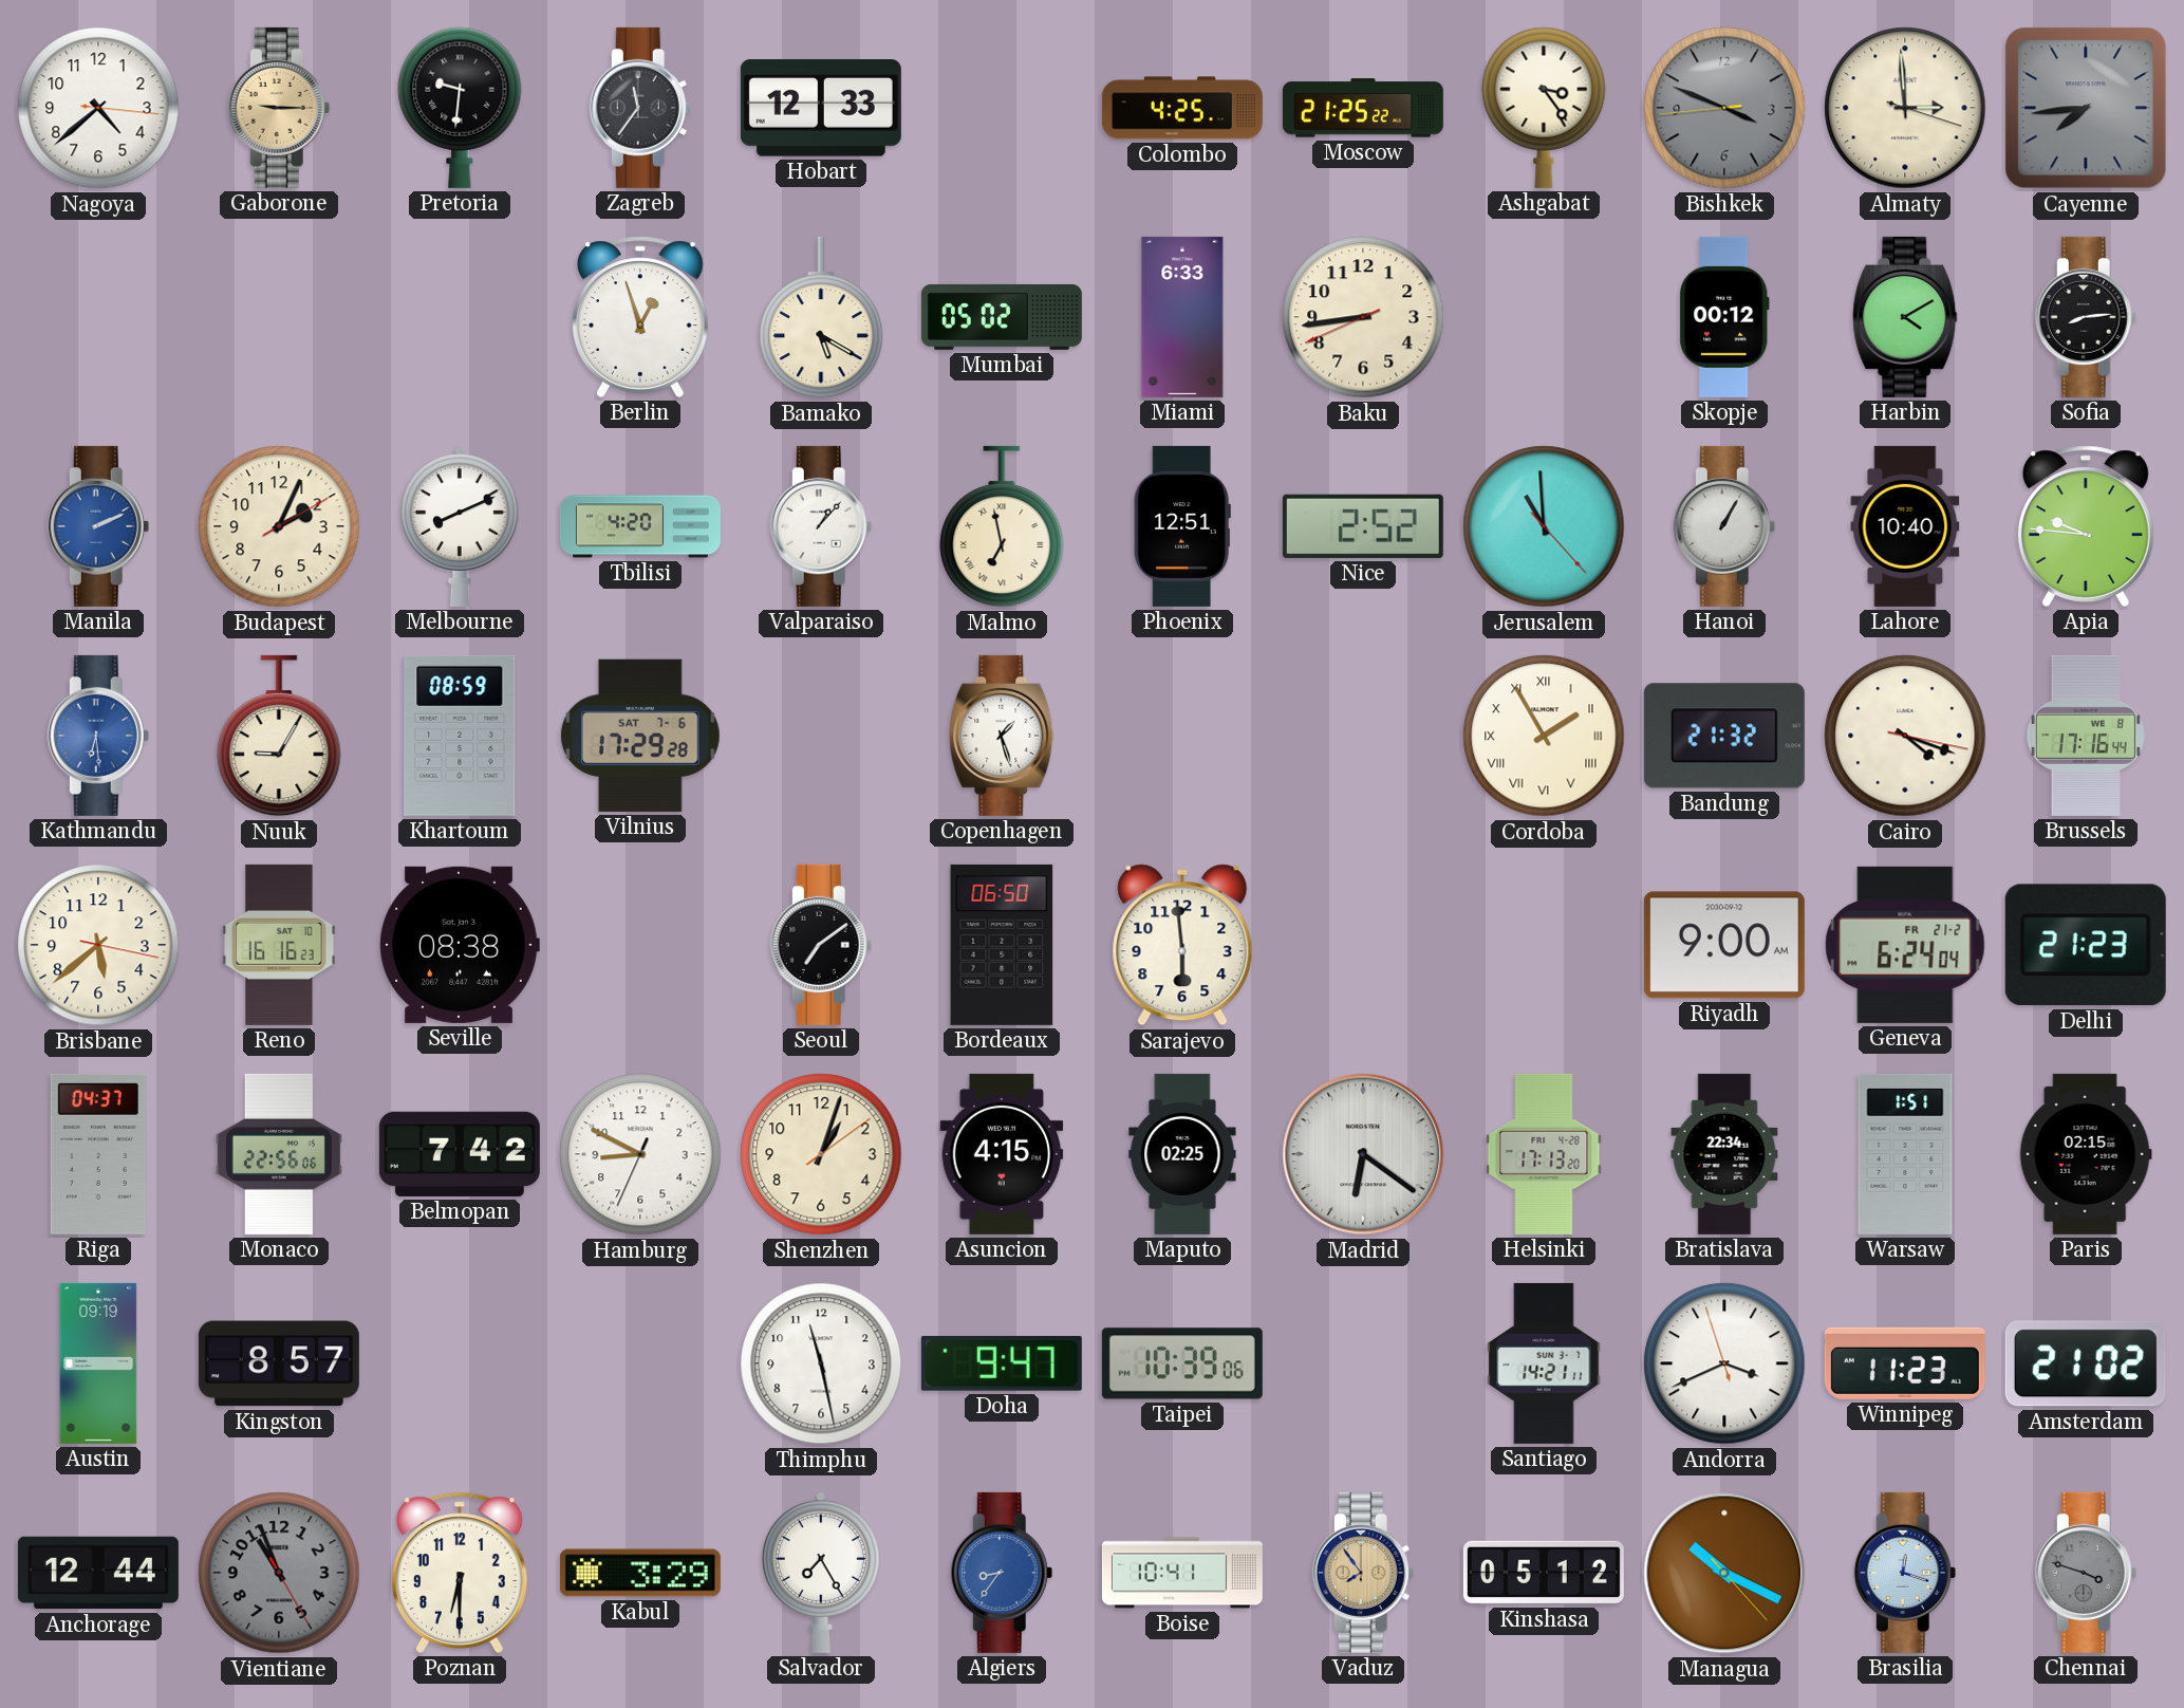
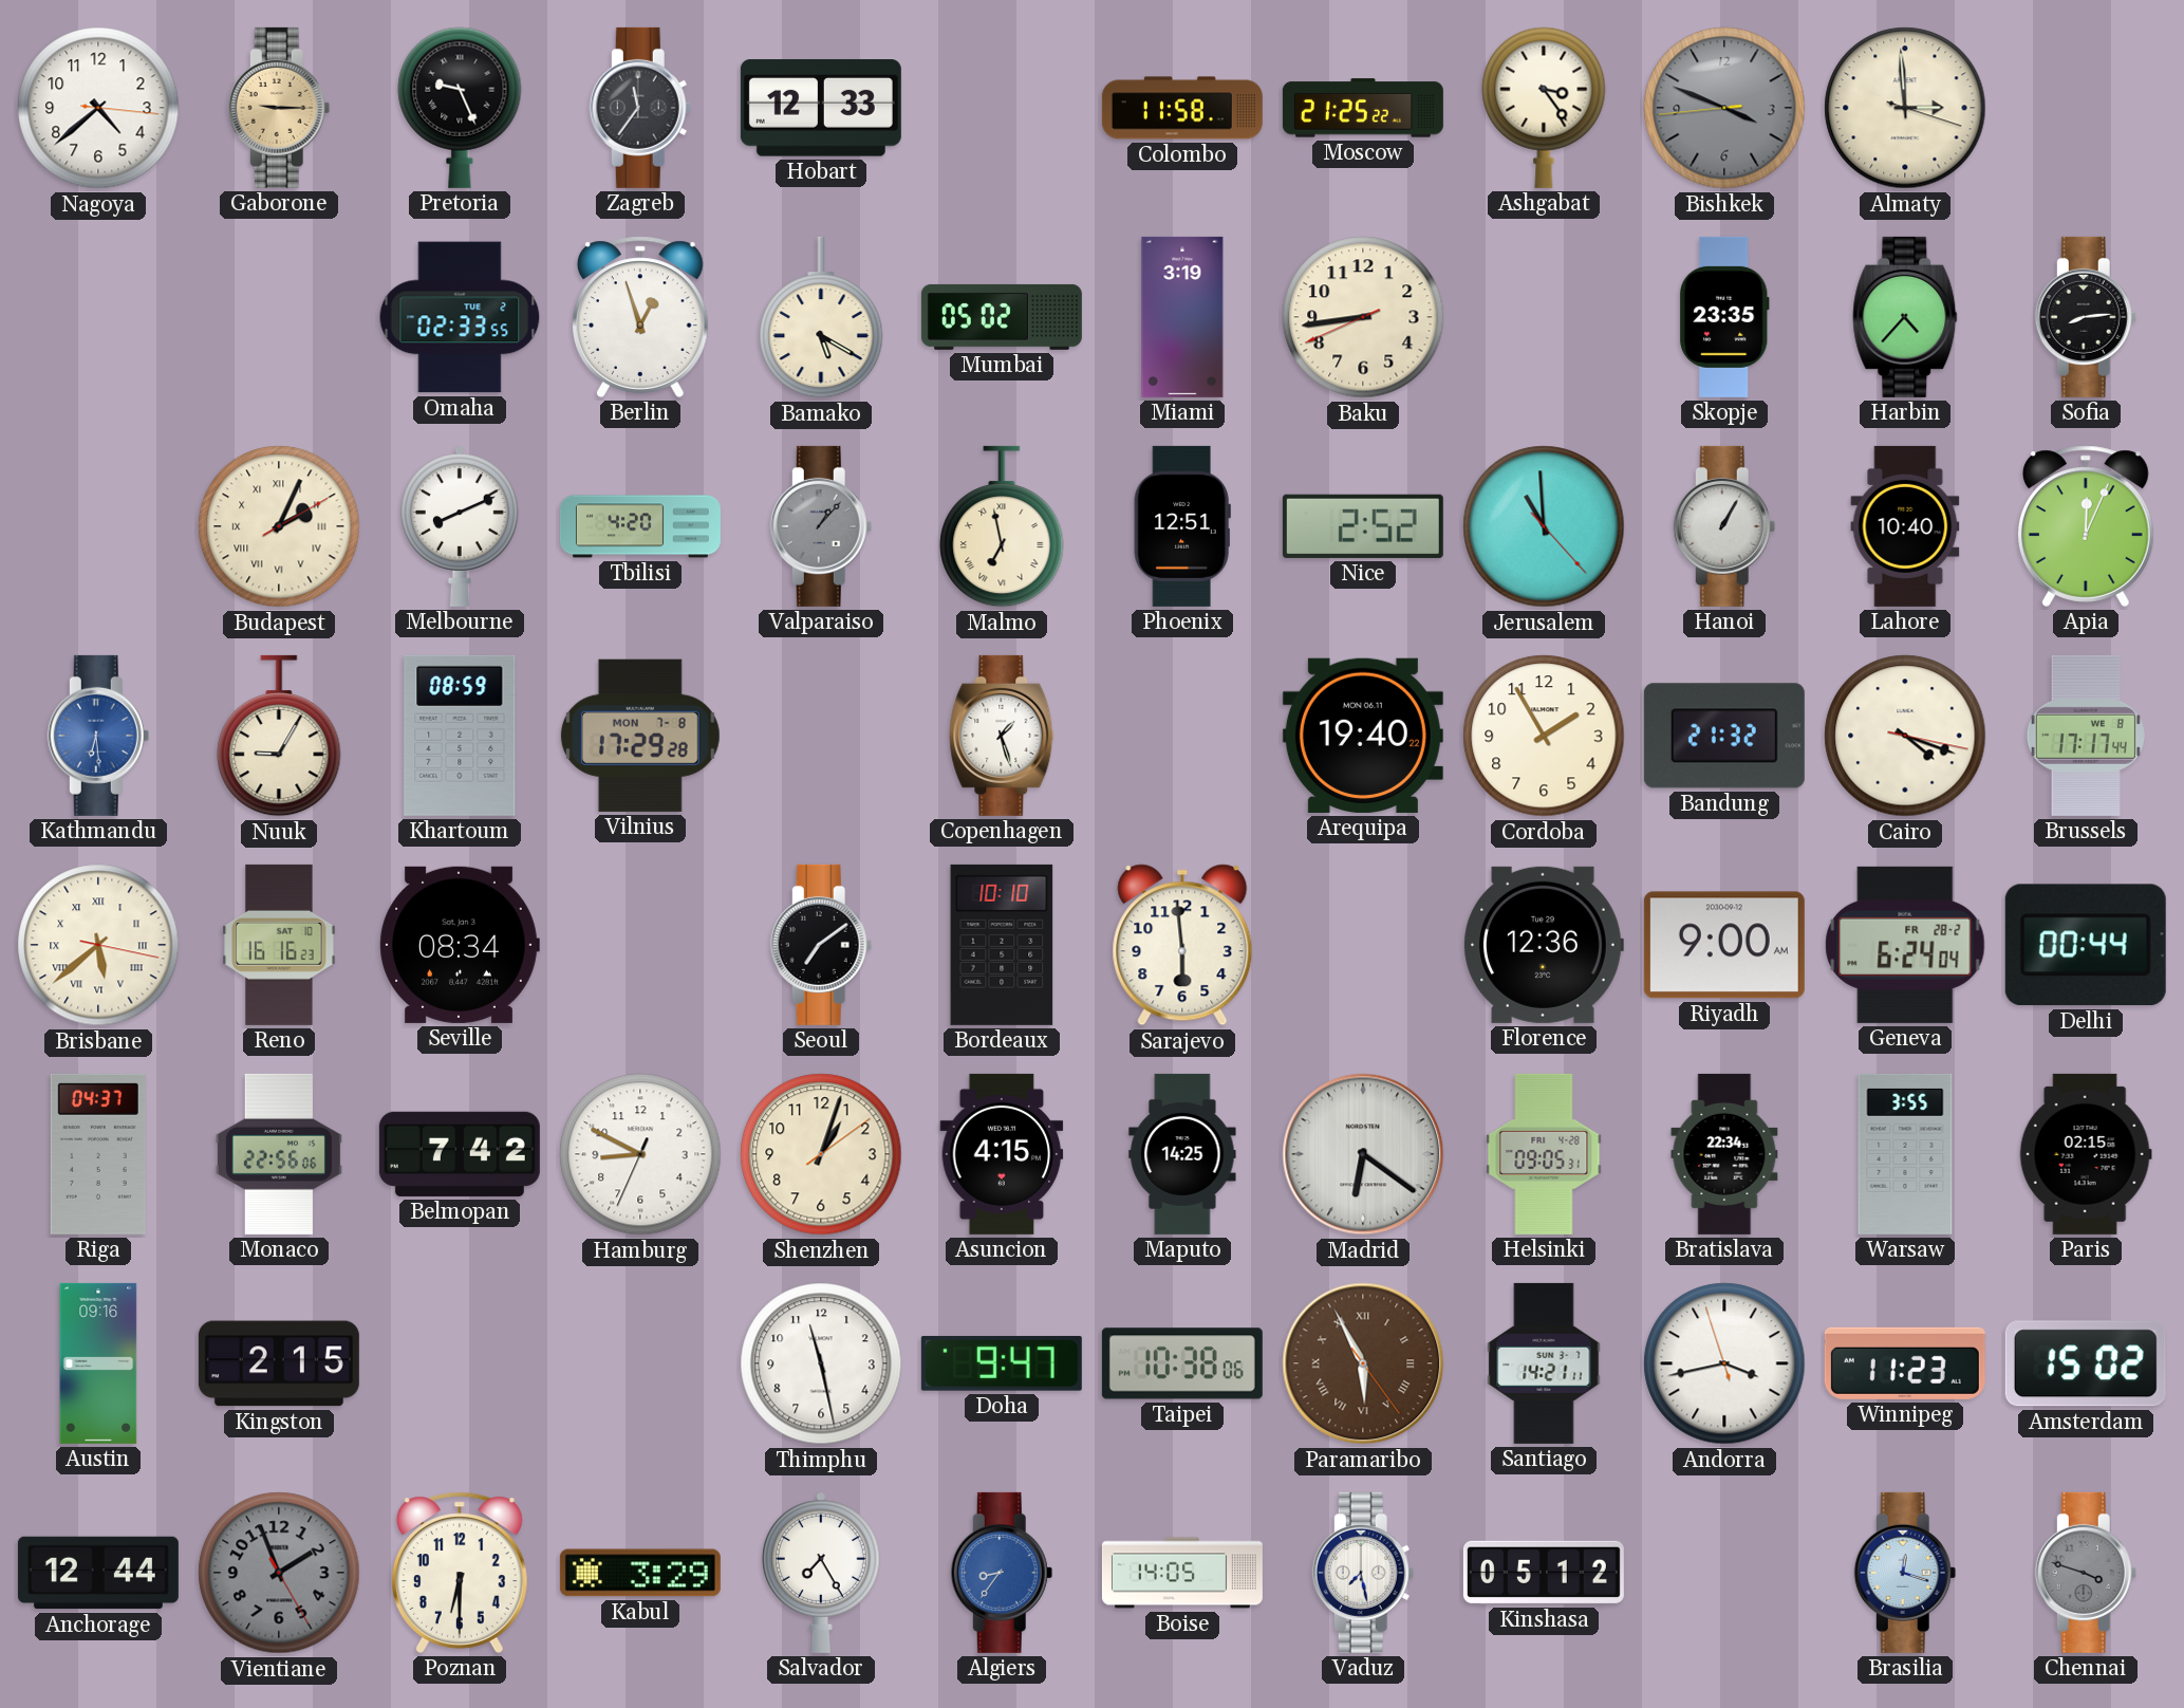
Pretoria: 9:31 -> 9:26 (460, 108)
Colombo: 4:25 -> 11:58 (1182, 108)
Cayenne: 7:44 -> none (2086, 108)
Omaha: none -> 02:33 (460, 317)
Miami: 6:33 -> 3:19 (1182, 317)
Skopje: 00:12 -> 23:35 (1724, 317)
Harbin: 4:10 -> 4:37 (1905, 317)
Manila: 2:11 -> none (98, 526)
Budapest numerals: Arabic -> Roman (279, 526)
Valparaiso dial: white -> grey (821, 526)
Apia: 9:46 -> 12:04 (2086, 526)
Vilnius date: SAT 7-6 -> MON 7-8 (640, 736)
Arequipa: none -> 19:40 (1363, 736)
Cordoba numerals: Roman -> Arabic (1544, 736)
Brussels: 17:16 -> 17:17 (2086, 736)
Brisbane numerals: Arabic -> Roman (98, 945)
Seville: 08:38 -> 08:34 (460, 945)
Bordeaux: 06:50 -> 10:10 (1002, 945)
Florence: none -> 12:36 (1544, 945)
Geneva date: FR 21-2 -> FR 28-2 (1905, 945)
Delhi: 21:23 -> 00:44 (2086, 945)
Maputo: 02:25 -> 14:25 (1182, 1154)
Helsinki: 17:13 -> 09:05 (1544, 1154)
Warsaw: 1:51 -> 3:55 (1905, 1154)
Austin: 09:19 -> 09:16 (98, 1363)
Kingston: 8:57 -> 2:15 (279, 1363)
Taipei: 10:39 -> 10:38 (1182, 1363)
Paramaribo: none -> 5:55 (1363, 1363)
Andorra: 3:40 -> 3:42 (1724, 1363)
Amsterdam: 21:02 -> 15:02 (2086, 1363)
Vientiane: 10:56 -> 1:56 (279, 1573)
Boise: 10:41 -> 14:05 (1182, 1573)
Vaduz: 7:54 -> 7:28 (1363, 1573)
Vaduz dial: champagne -> white (1363, 1573)
Managua: 10:19 -> none (1724, 1573)
